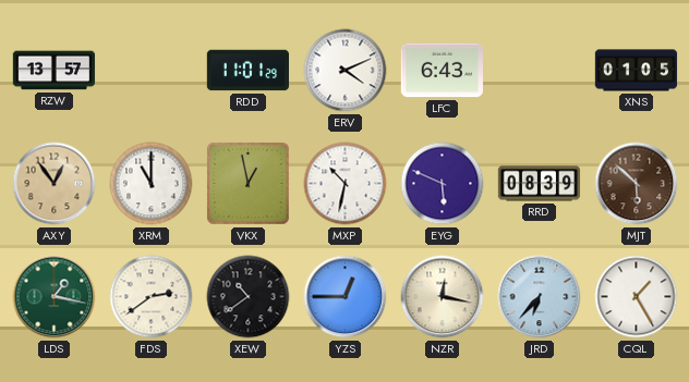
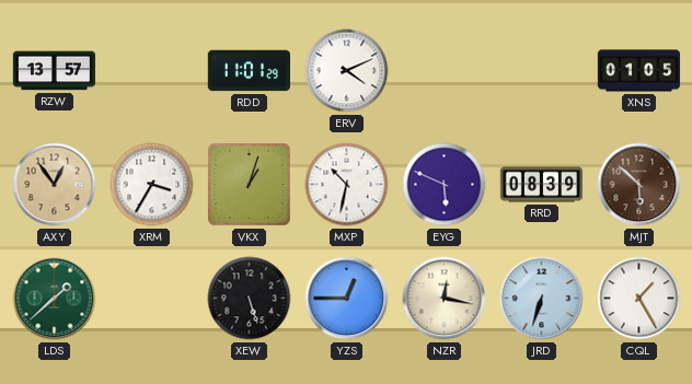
LFC: 6:43 -> none (442, 71)
XRM: 11:00 -> 3:35 (152, 185)
VKX: 12:58 -> 1:03 (250, 185)
LDS: 1:17 -> 1:38 (55, 299)
FDS: 2:39 -> none (152, 297)
XEW: 10:39 -> 5:27 (250, 299)
JRD: 6:37 -> 6:33 (542, 299)
